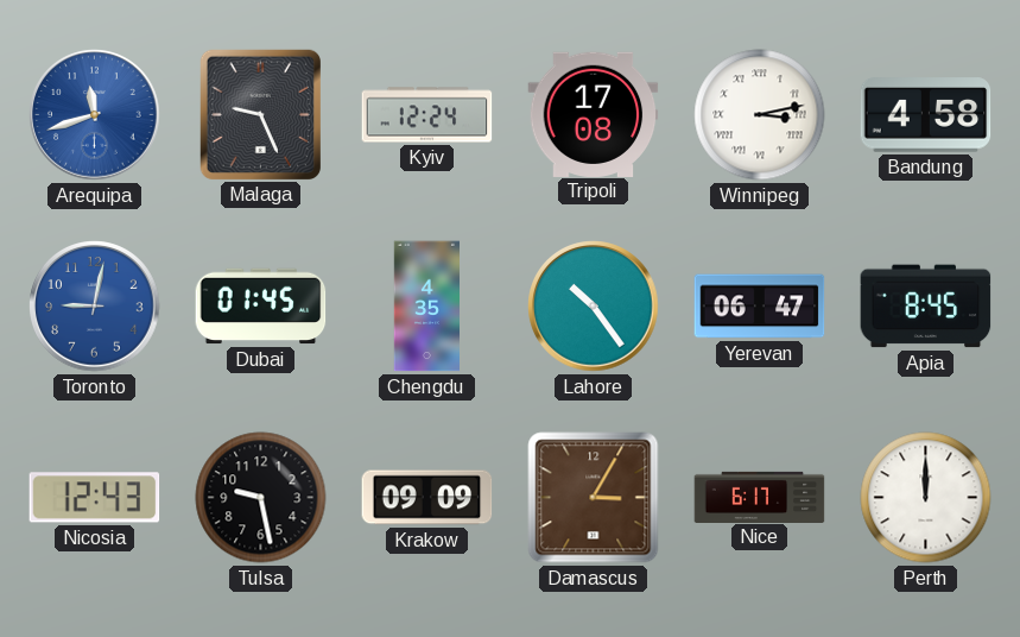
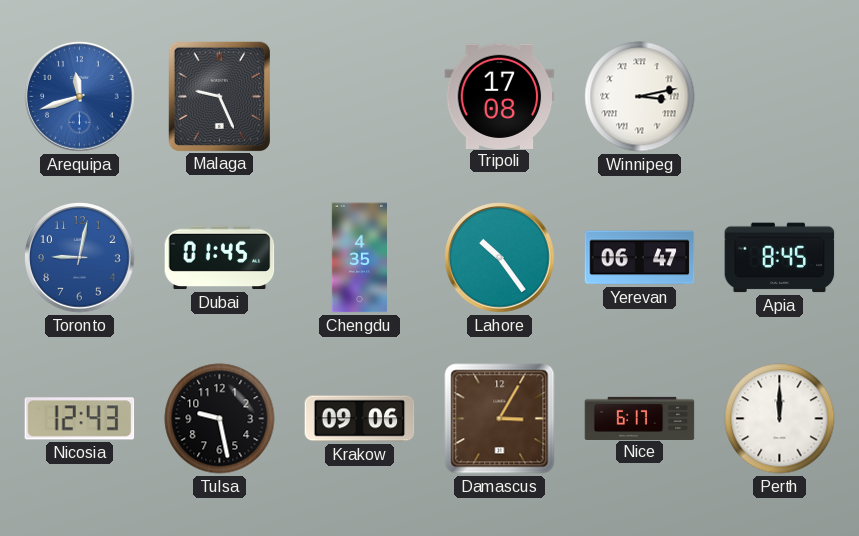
Kyiv: 12:24 -> none (427, 115)
Bandung: 4:58 -> none (926, 115)
Krakow: 09:09 -> 09:06 (360, 419)
